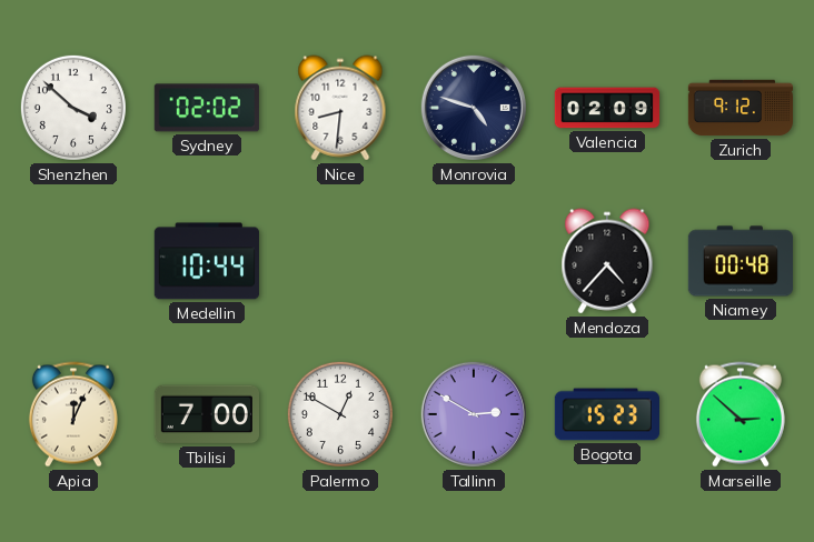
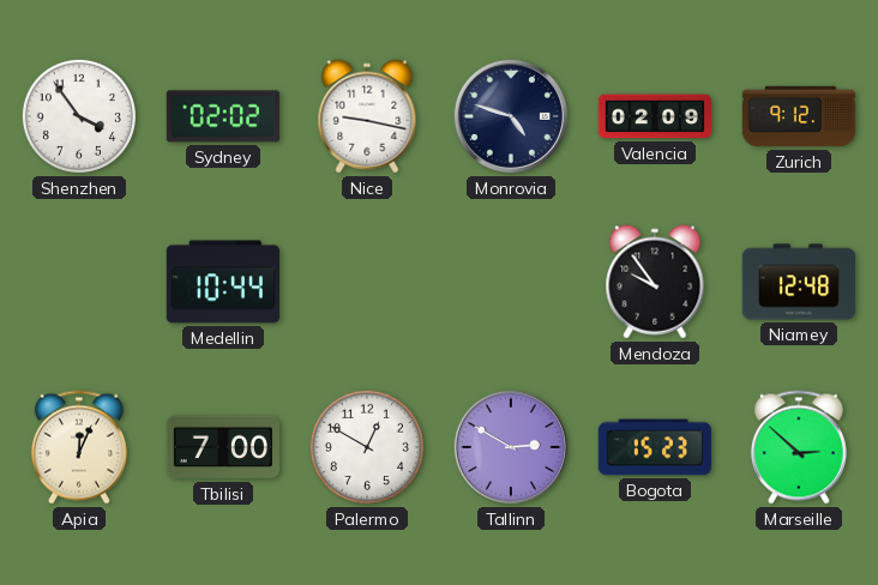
Shenzhen: 3:52 -> 3:54 (79, 116)
Nice: 8:31 -> 9:17 (367, 116)
Mendoza: 4:37 -> 9:54 (655, 282)
Niamey: 00:48 -> 12:48 (798, 282)
